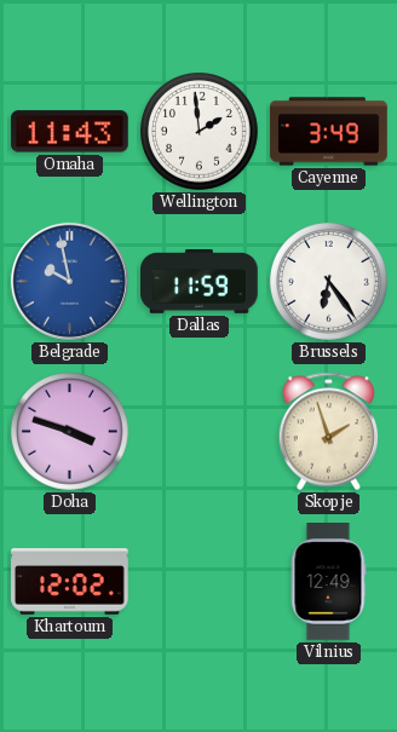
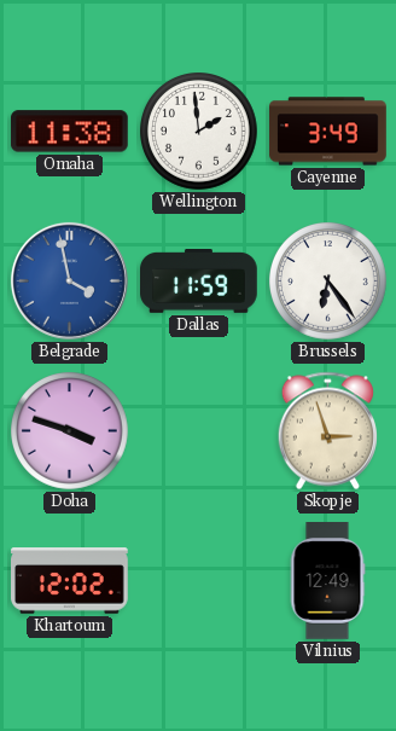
Omaha: 11:43 -> 11:38 (69, 132)
Belgrade: 9:58 -> 3:58 (69, 280)
Skopje: 1:57 -> 2:57 (327, 431)
